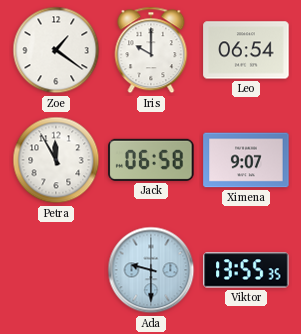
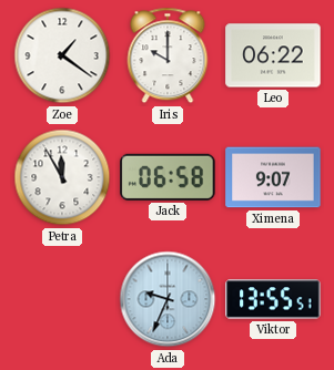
Leo: 06:54 -> 06:22 (273, 55)
Ada: 9:30 -> 9:34 (168, 299)
Viktor: 13:55:35 -> 13:55:51 (273, 299)
